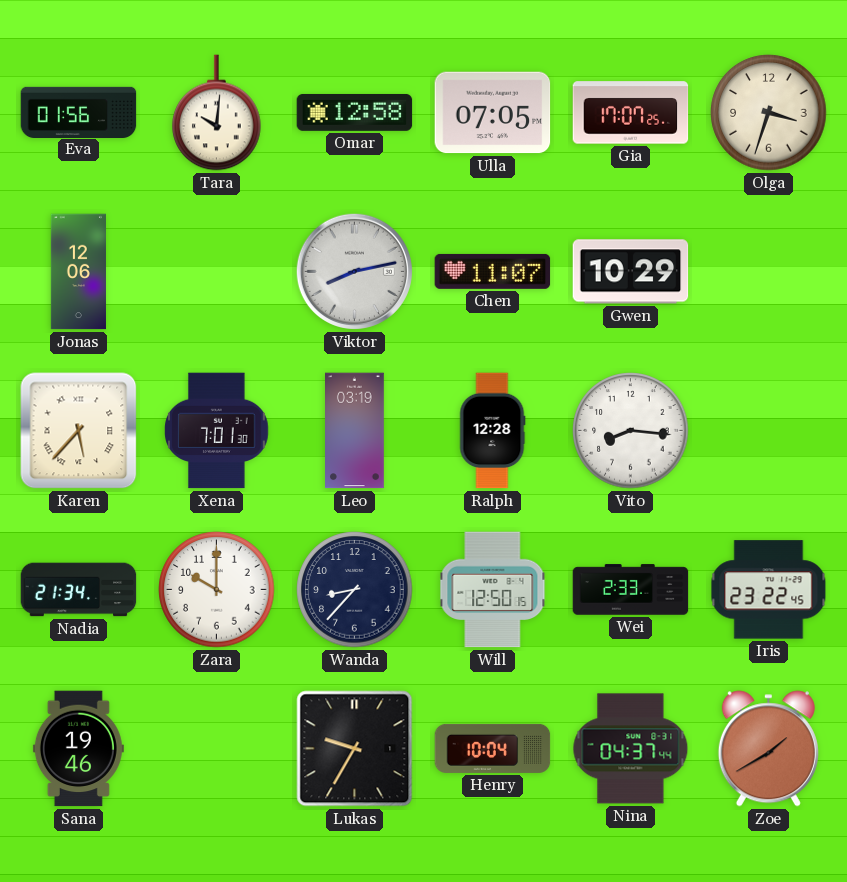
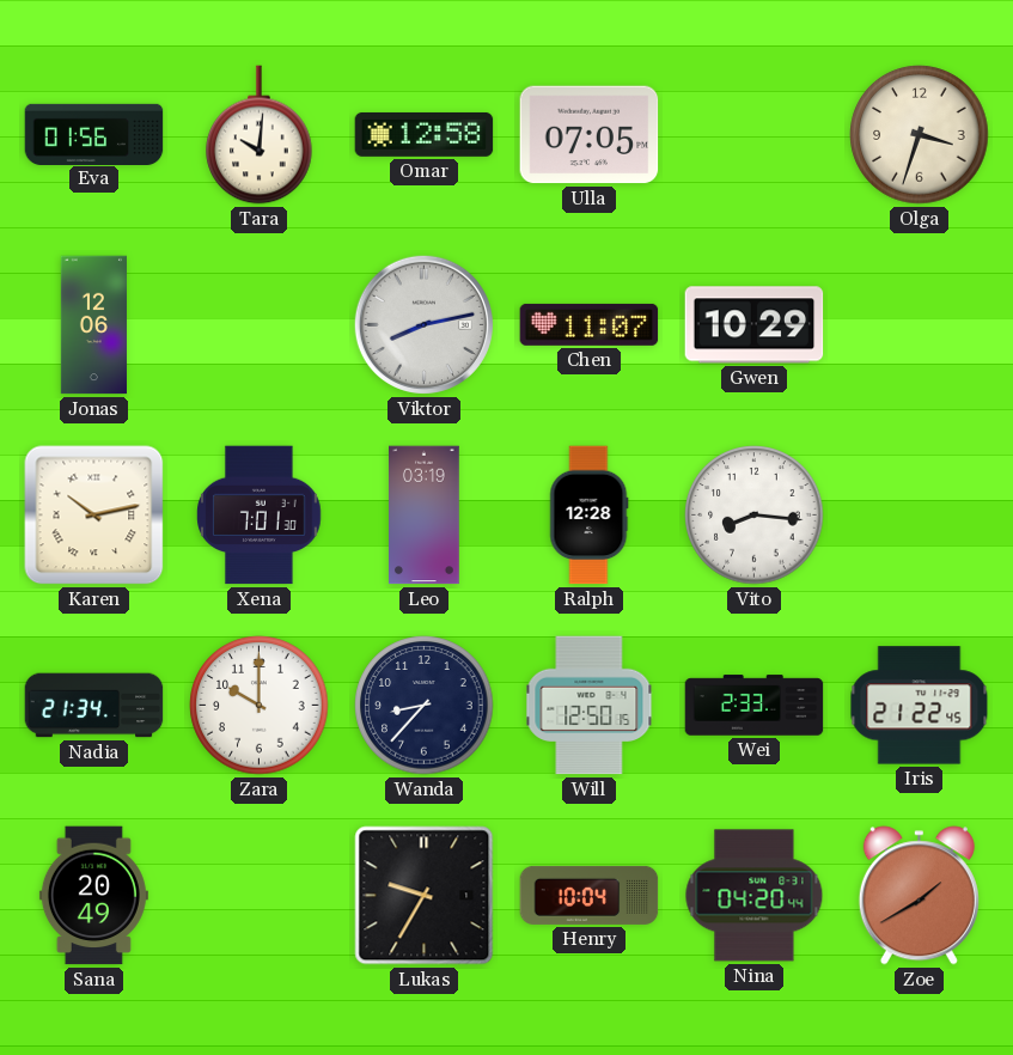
Gia: 17:07 -> none (631, 113)
Karen: 5:37 -> 10:13 (94, 516)
Iris: 23:22 -> 21:22 (920, 706)
Sana: 19:46 -> 20:49 (93, 896)
Nina: 04:37 -> 04:20 (755, 896)
